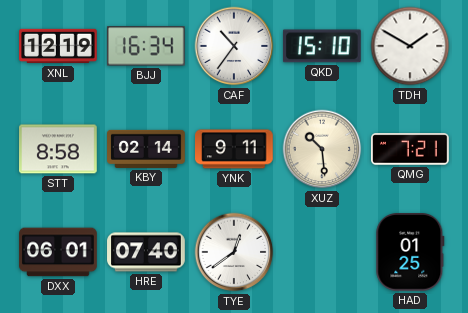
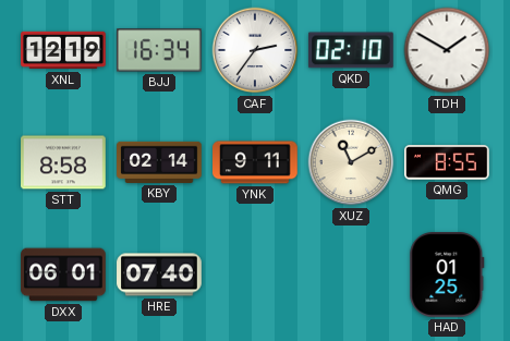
CAF: 10:36 -> 2:36 (255, 50)
QKD: 15:10 -> 02:10 (351, 50)
XUZ: 10:29 -> 11:10 (351, 162)
QMG: 7:21 -> 8:55 (448, 162)
TYE: 12:39 -> none (234, 252)
